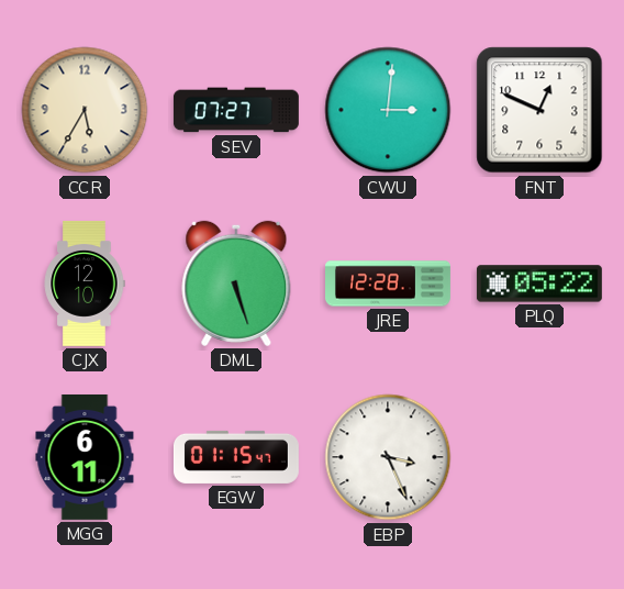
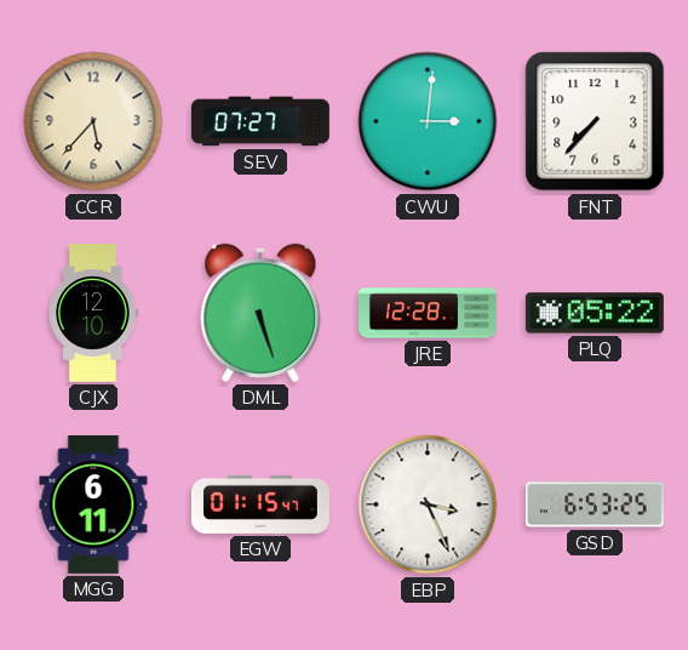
CCR: 5:35 -> 5:37 (93, 121)
FNT: 12:49 -> 7:37 (595, 121)
GSD: none -> 6:53 (595, 504)
